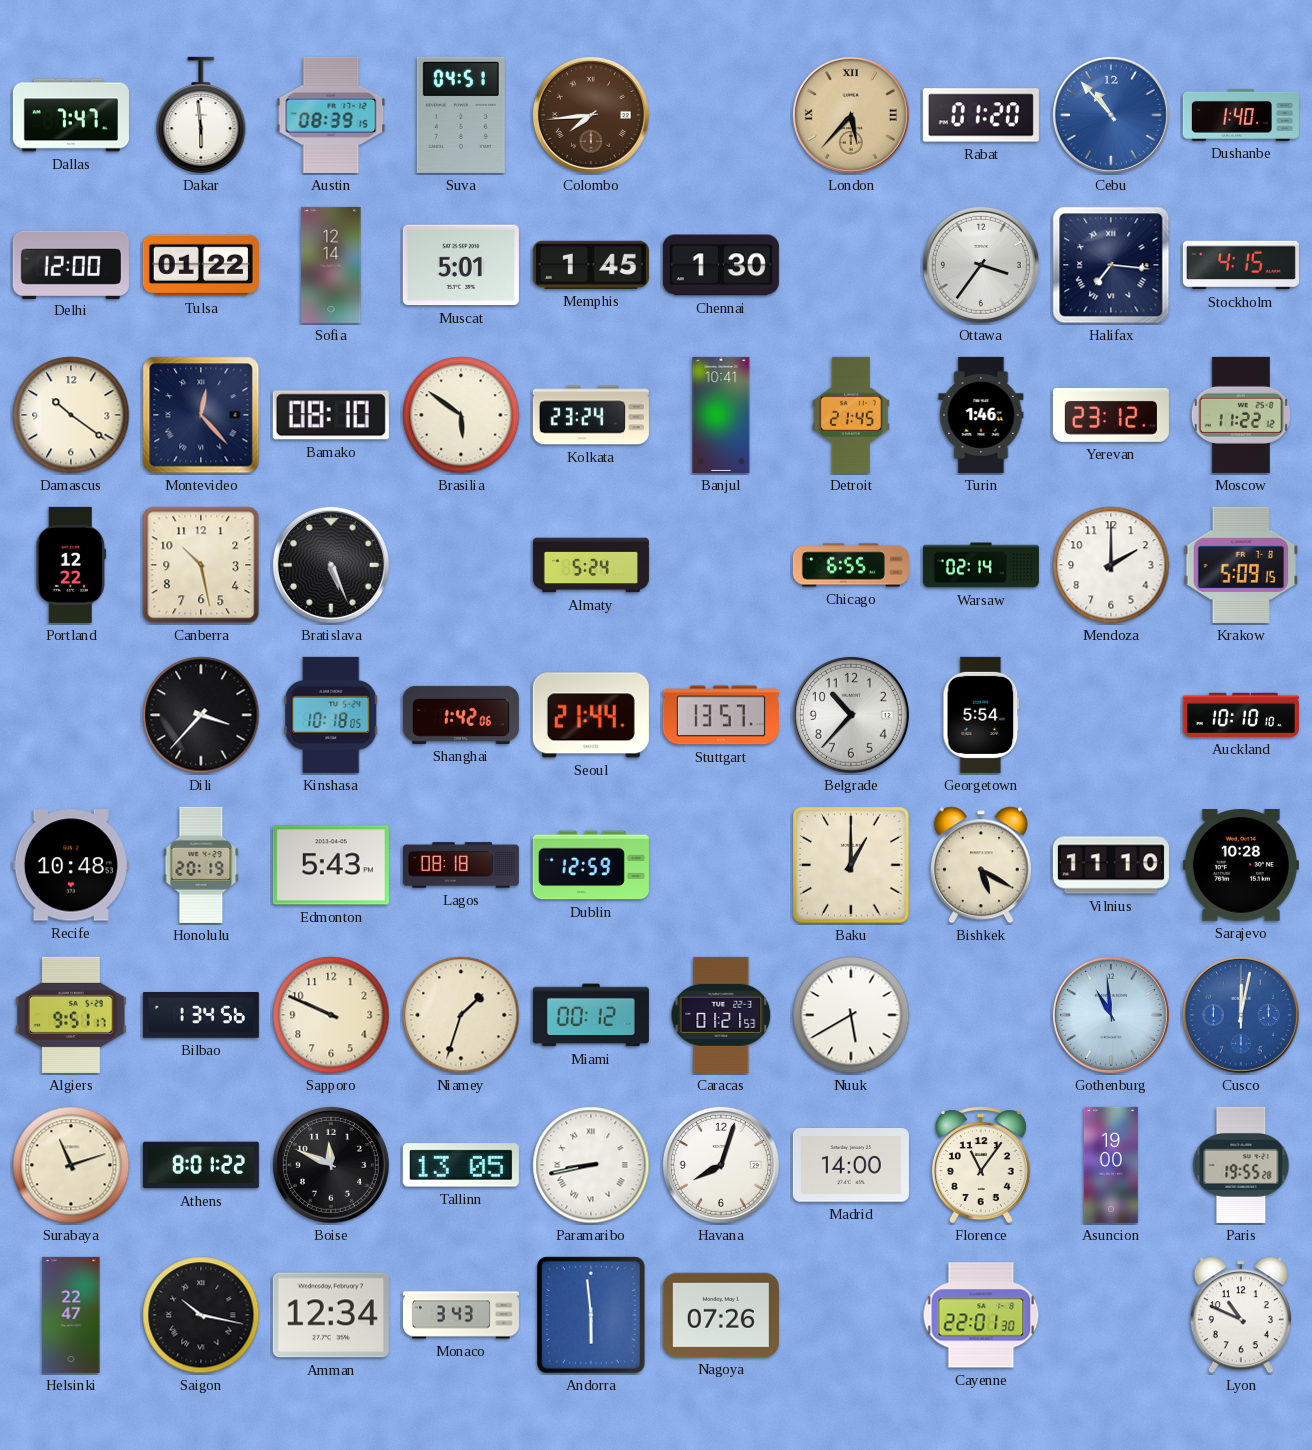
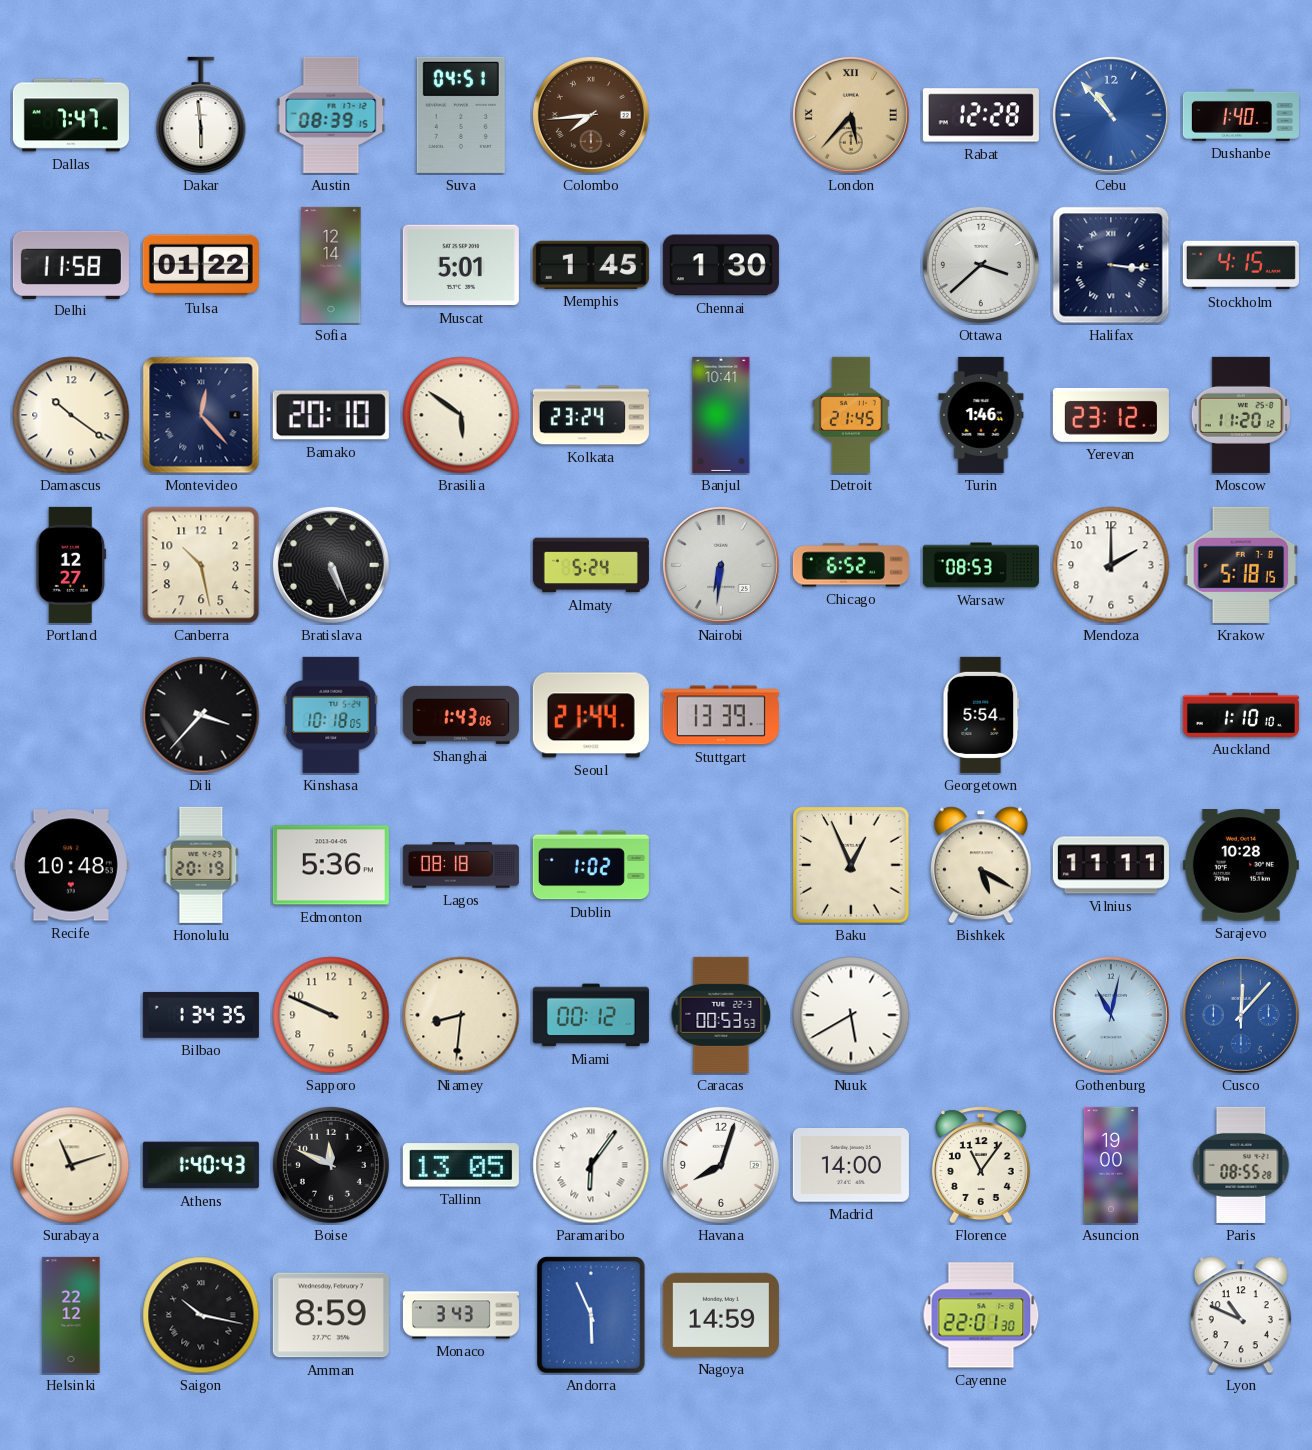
Rabat: 01:20 -> 12:28 (981, 115)
Delhi: 12:00 -> 11:58 (71, 264)
Ottawa: 3:36 -> 3:38 (981, 265)
Halifax: 7:16 -> 3:16 (1111, 265)
Bamako: 08:10 -> 20:10 (331, 415)
Moscow: 11:22 -> 11:20 (1241, 415)
Portland: 12:22 -> 12:27 (71, 565)
Nairobi: none -> 6:31 (721, 565)
Chicago: 6:55 -> 6:52 (851, 565)
Warsaw: 02:14 -> 08:53 (981, 565)
Krakow: 5:09 -> 5:18 (1241, 565)
Shanghai: 1:42 -> 1:43 (461, 715)
Stuttgart: 13:57 -> 13:39 (721, 715)
Belgrade: 10:37 -> none (851, 715)
Auckland: 10:10 -> 1:10 (1241, 715)
Edmonton: 5:43 -> 5:36 (331, 865)
Dublin: 12:59 -> 1:02 (591, 865)
Baku: 1:00 -> 12:56 (851, 865)
Vilnius: 11:10 -> 11:11 (1111, 865)
Algiers: 9:51 -> none (71, 1015)
Bilbao: 1:34:56 -> 1:34:35 (201, 1015)
Niamey: 1:33 -> 8:31 (461, 1015)
Caracas: 01:21 -> 00:53 (721, 1015)
Gothenburg: 10:59 -> 11:02 (1111, 1015)
Cusco: 12:02 -> 12:07 (1241, 1015)
Athens: 8:01 -> 1:40 (201, 1165)
Paramaribo: 8:43 -> 6:06 (591, 1165)
Paris: 19:55 -> 08:55 (1241, 1165)
Helsinki: 22:47 -> 22:12 (71, 1315)
Amman: 12:34 -> 8:59 (331, 1315)
Andorra: 5:59 -> 5:56 (591, 1315)
Nagoya: 07:26 -> 14:59 (721, 1315)
